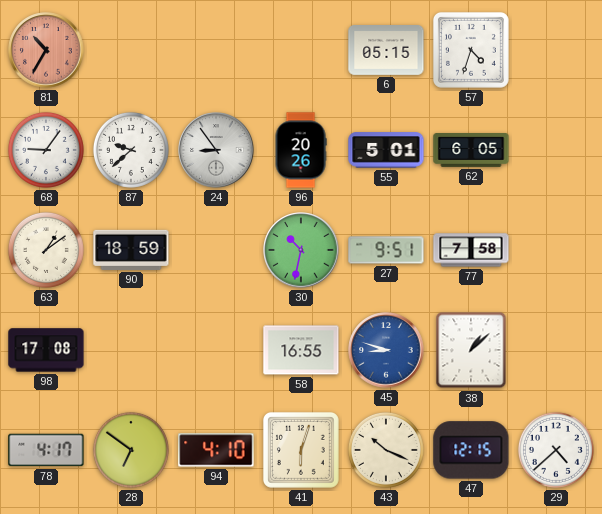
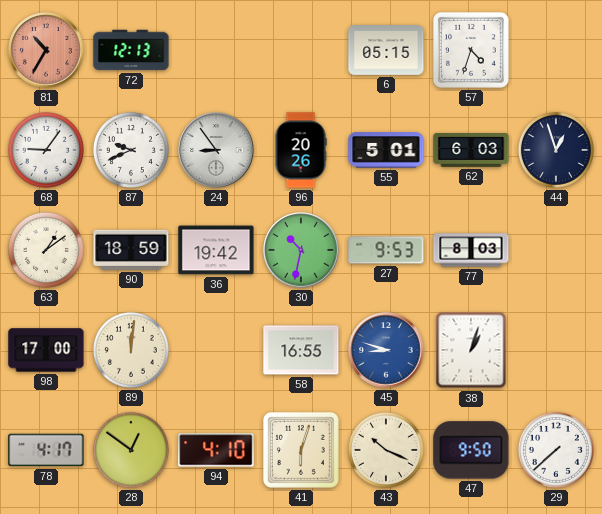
72: none -> 12:13 (131, 50)
87: 9:38 -> 9:41 (131, 150)
62: 6:05 -> 6:03 (471, 151)
44: none -> 12:57 (556, 150)
36: none -> 19:42 (216, 250)
27: 9:51 -> 9:53 (386, 250)
77: 7:58 -> 8:03 (471, 250)
98: 17:08 -> 17:00 (46, 350)
89: none -> 12:01 (131, 350)
38: 1:08 -> 1:03 (471, 350)
28: 6:51 -> 12:51 (131, 450)
47: 12:15 -> 9:50 (471, 450)
29: 4:38 -> 7:38 (556, 450)
